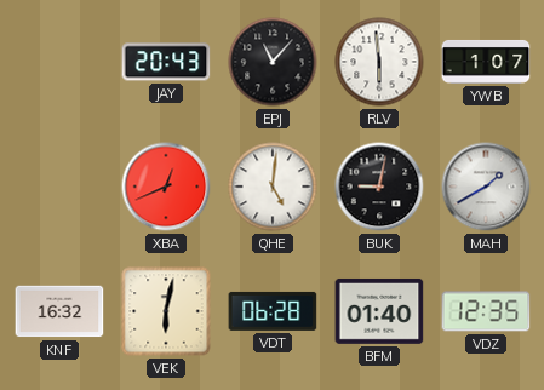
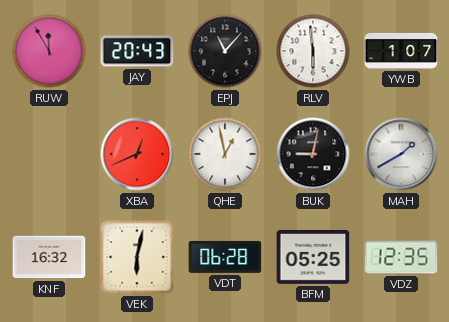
RUW: none -> 11:55 (49, 51)
QHE: 5:01 -> 12:58 (225, 154)
BFM: 01:40 -> 05:25 (313, 257)
